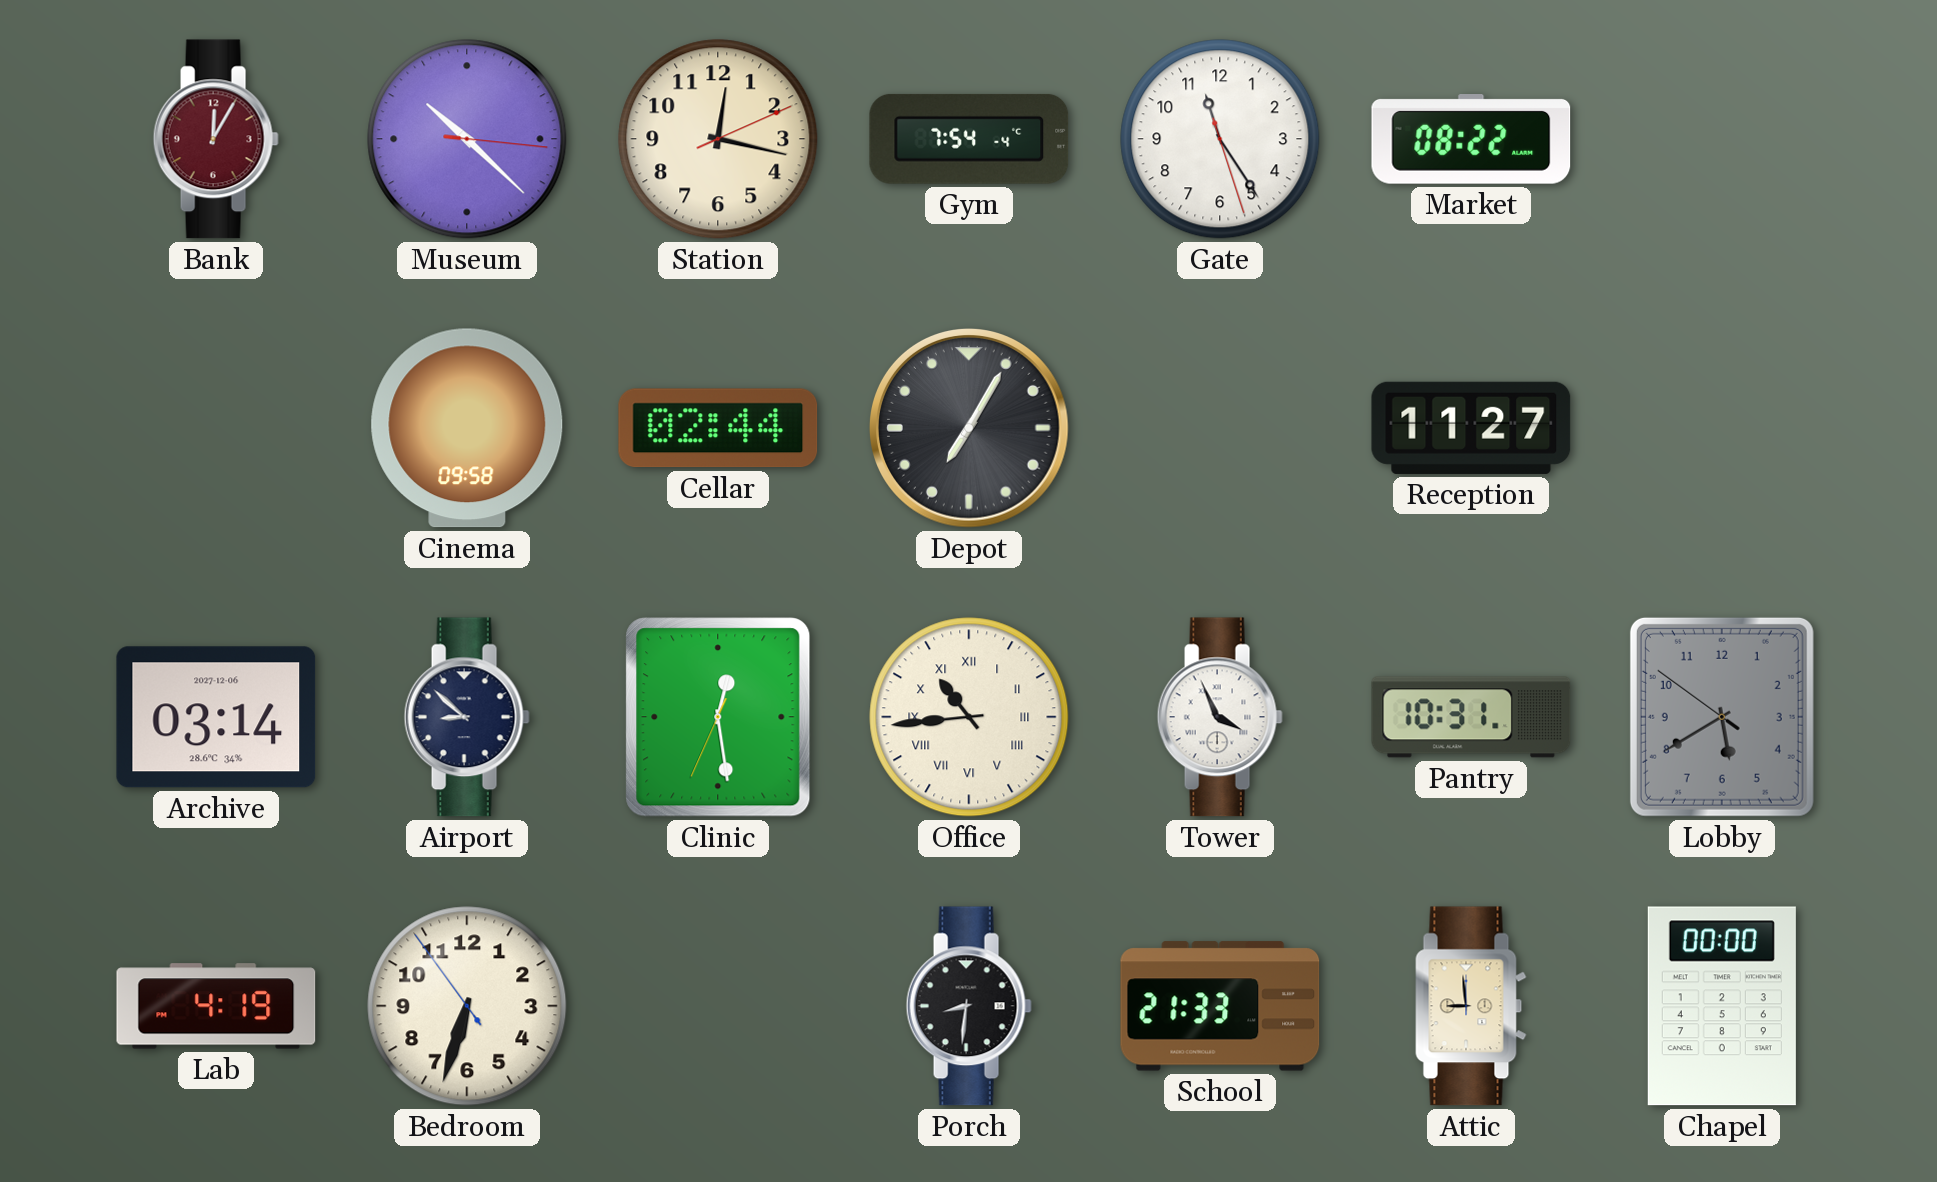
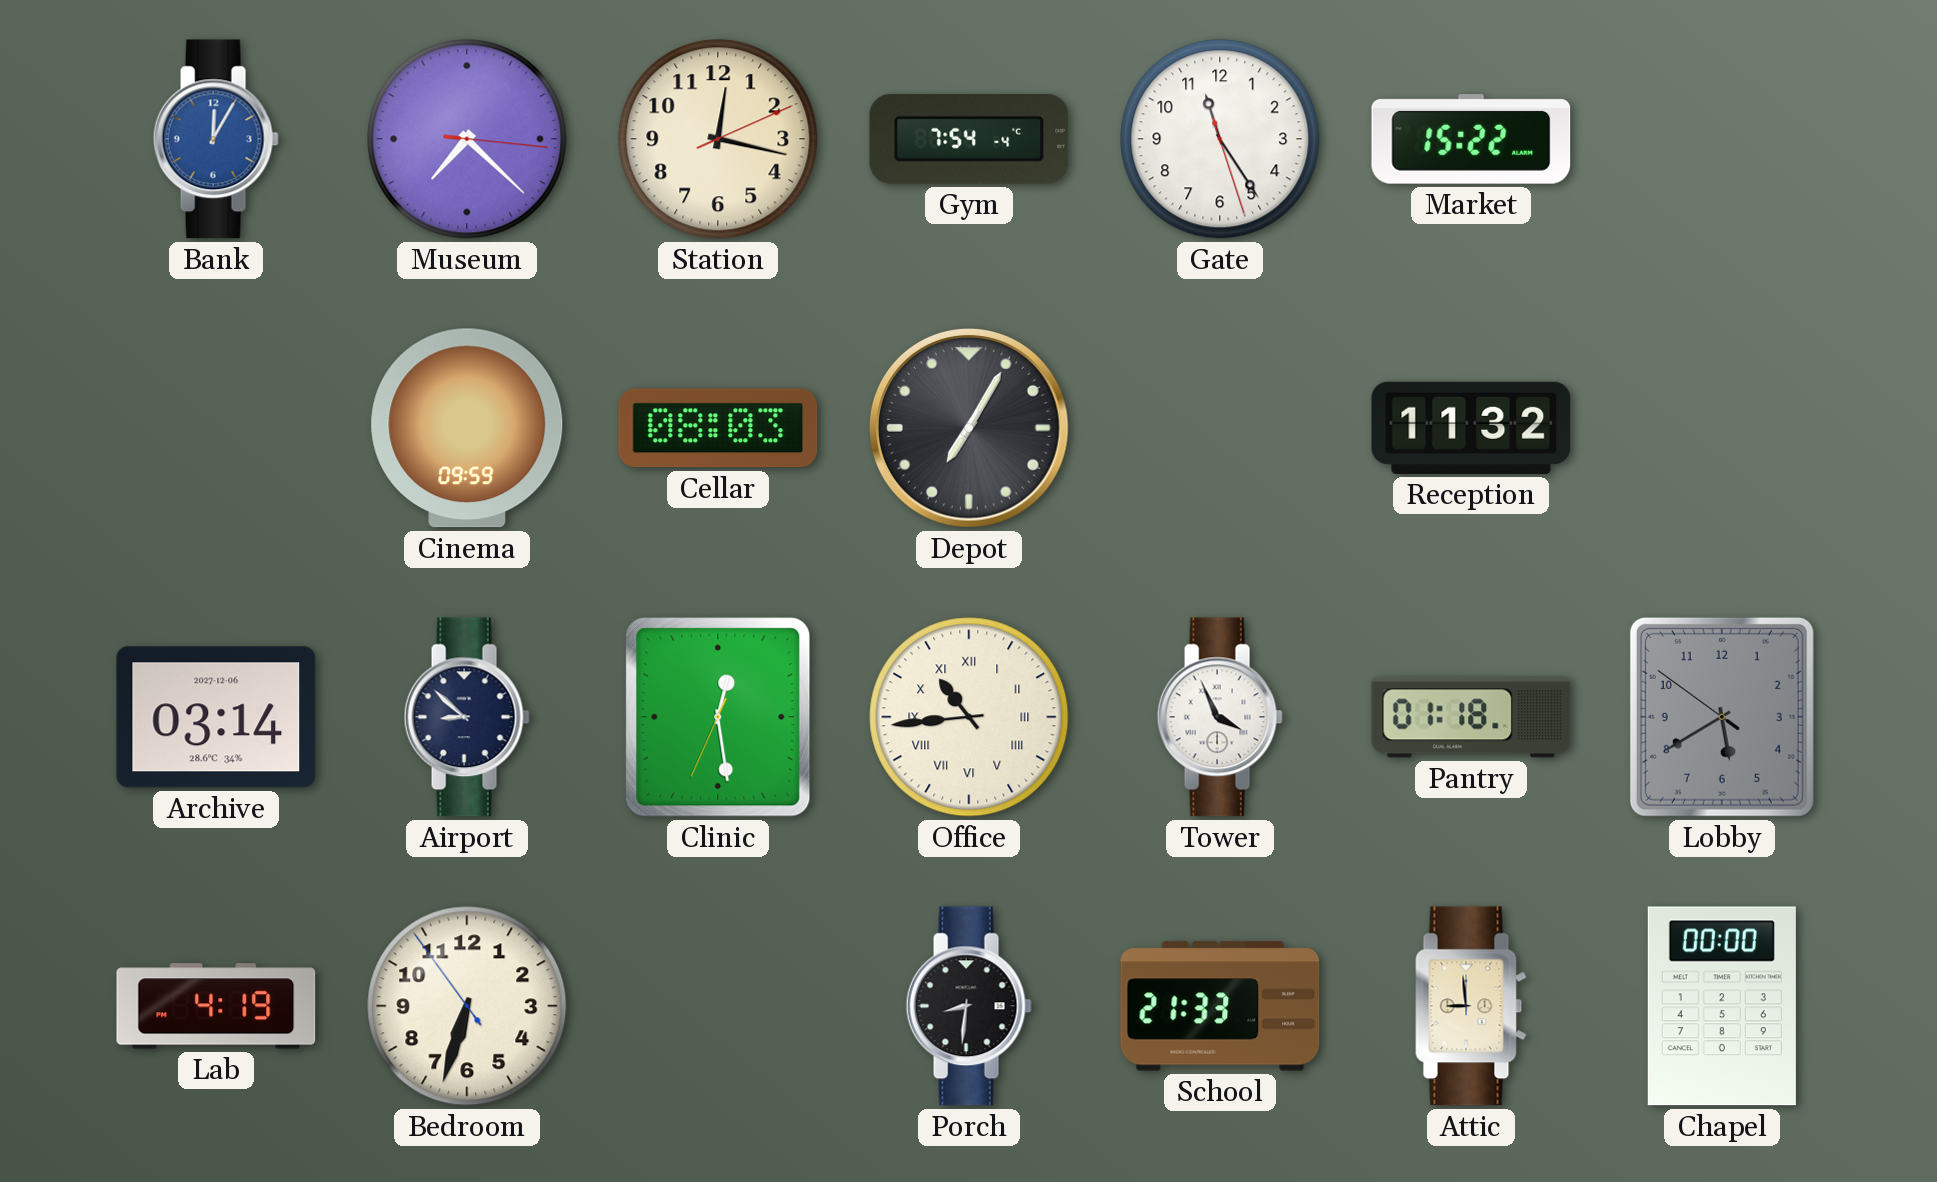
Bank dial: burgundy -> blue (216, 139)
Museum: 10:22 -> 7:22 (467, 139)
Market: 08:22 -> 15:22 (1471, 140)
Cinema: 09:58 -> 09:59 (467, 428)
Cellar: 02:44 -> 08:03 (718, 428)
Reception: 11:27 -> 11:32 (1471, 428)
Pantry: 10:31 -> 01:18 (1471, 717)
